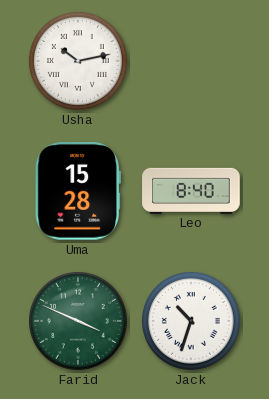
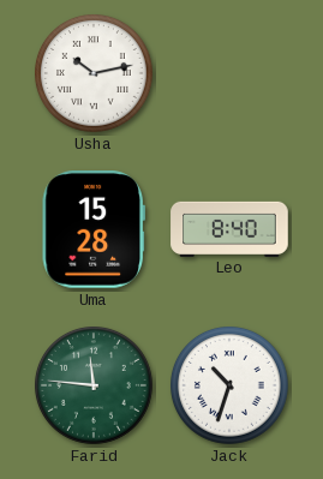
Farid: 3:49 -> 11:46 (95, 387)
